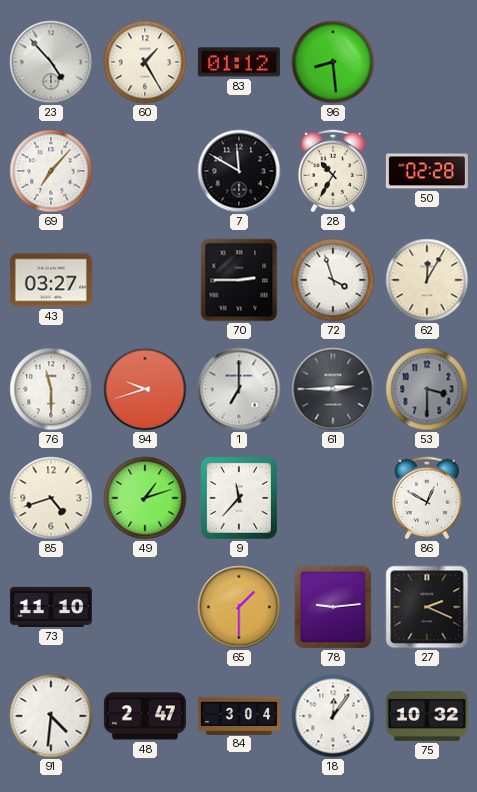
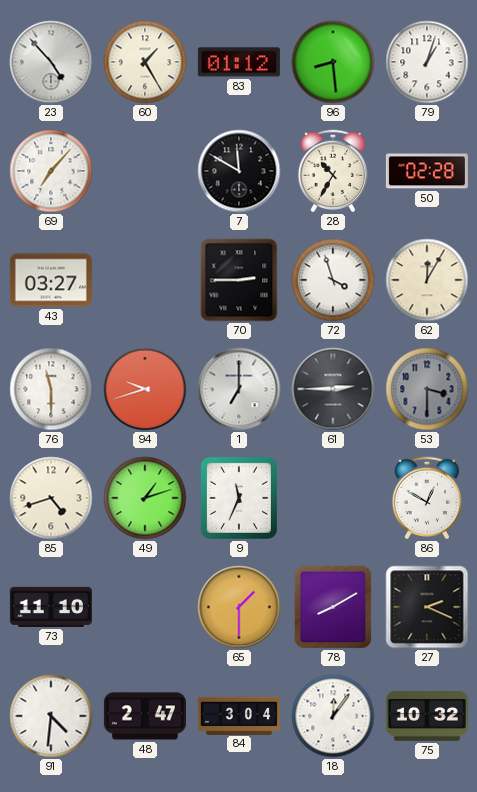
79: none -> 1:03 (427, 62)
9: 11:37 -> 11:34 (239, 498)
78: 9:14 -> 8:10 (333, 607)
